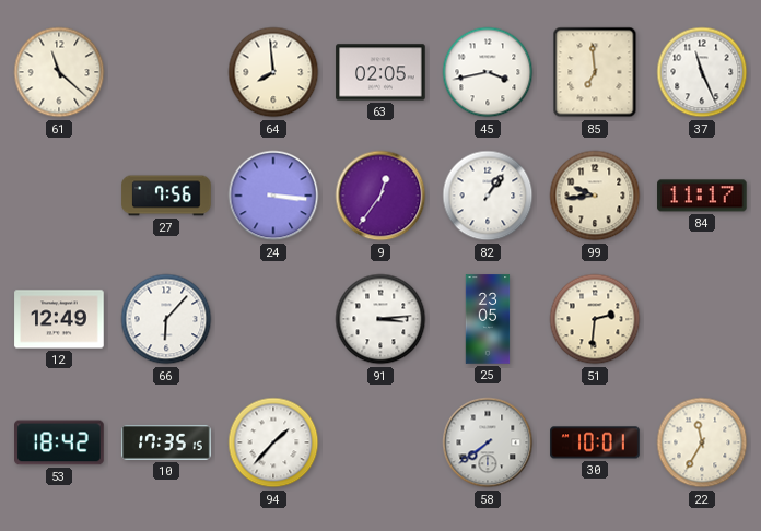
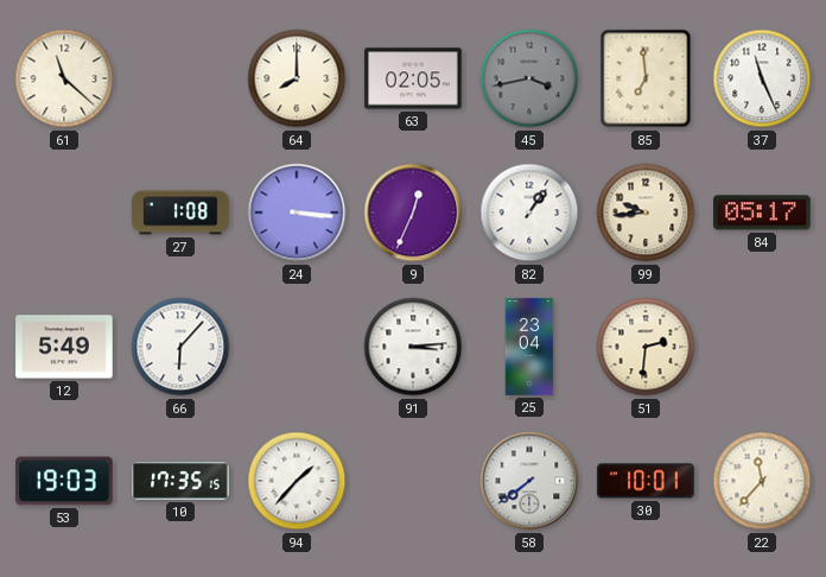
64: 7:59 -> 8:00 (297, 78)
45 dial: white -> grey (529, 78)
27: 7:56 -> 1:08 (180, 213)
9: 12:36 -> 12:34 (413, 213)
84: 11:17 -> 05:17 (762, 213)
12: 12:49 -> 5:49 (64, 347)
25: 23:05 -> 23:04 (529, 347)
53: 18:42 -> 19:03 (64, 481)
22: 11:35 -> 11:37 (762, 481)
